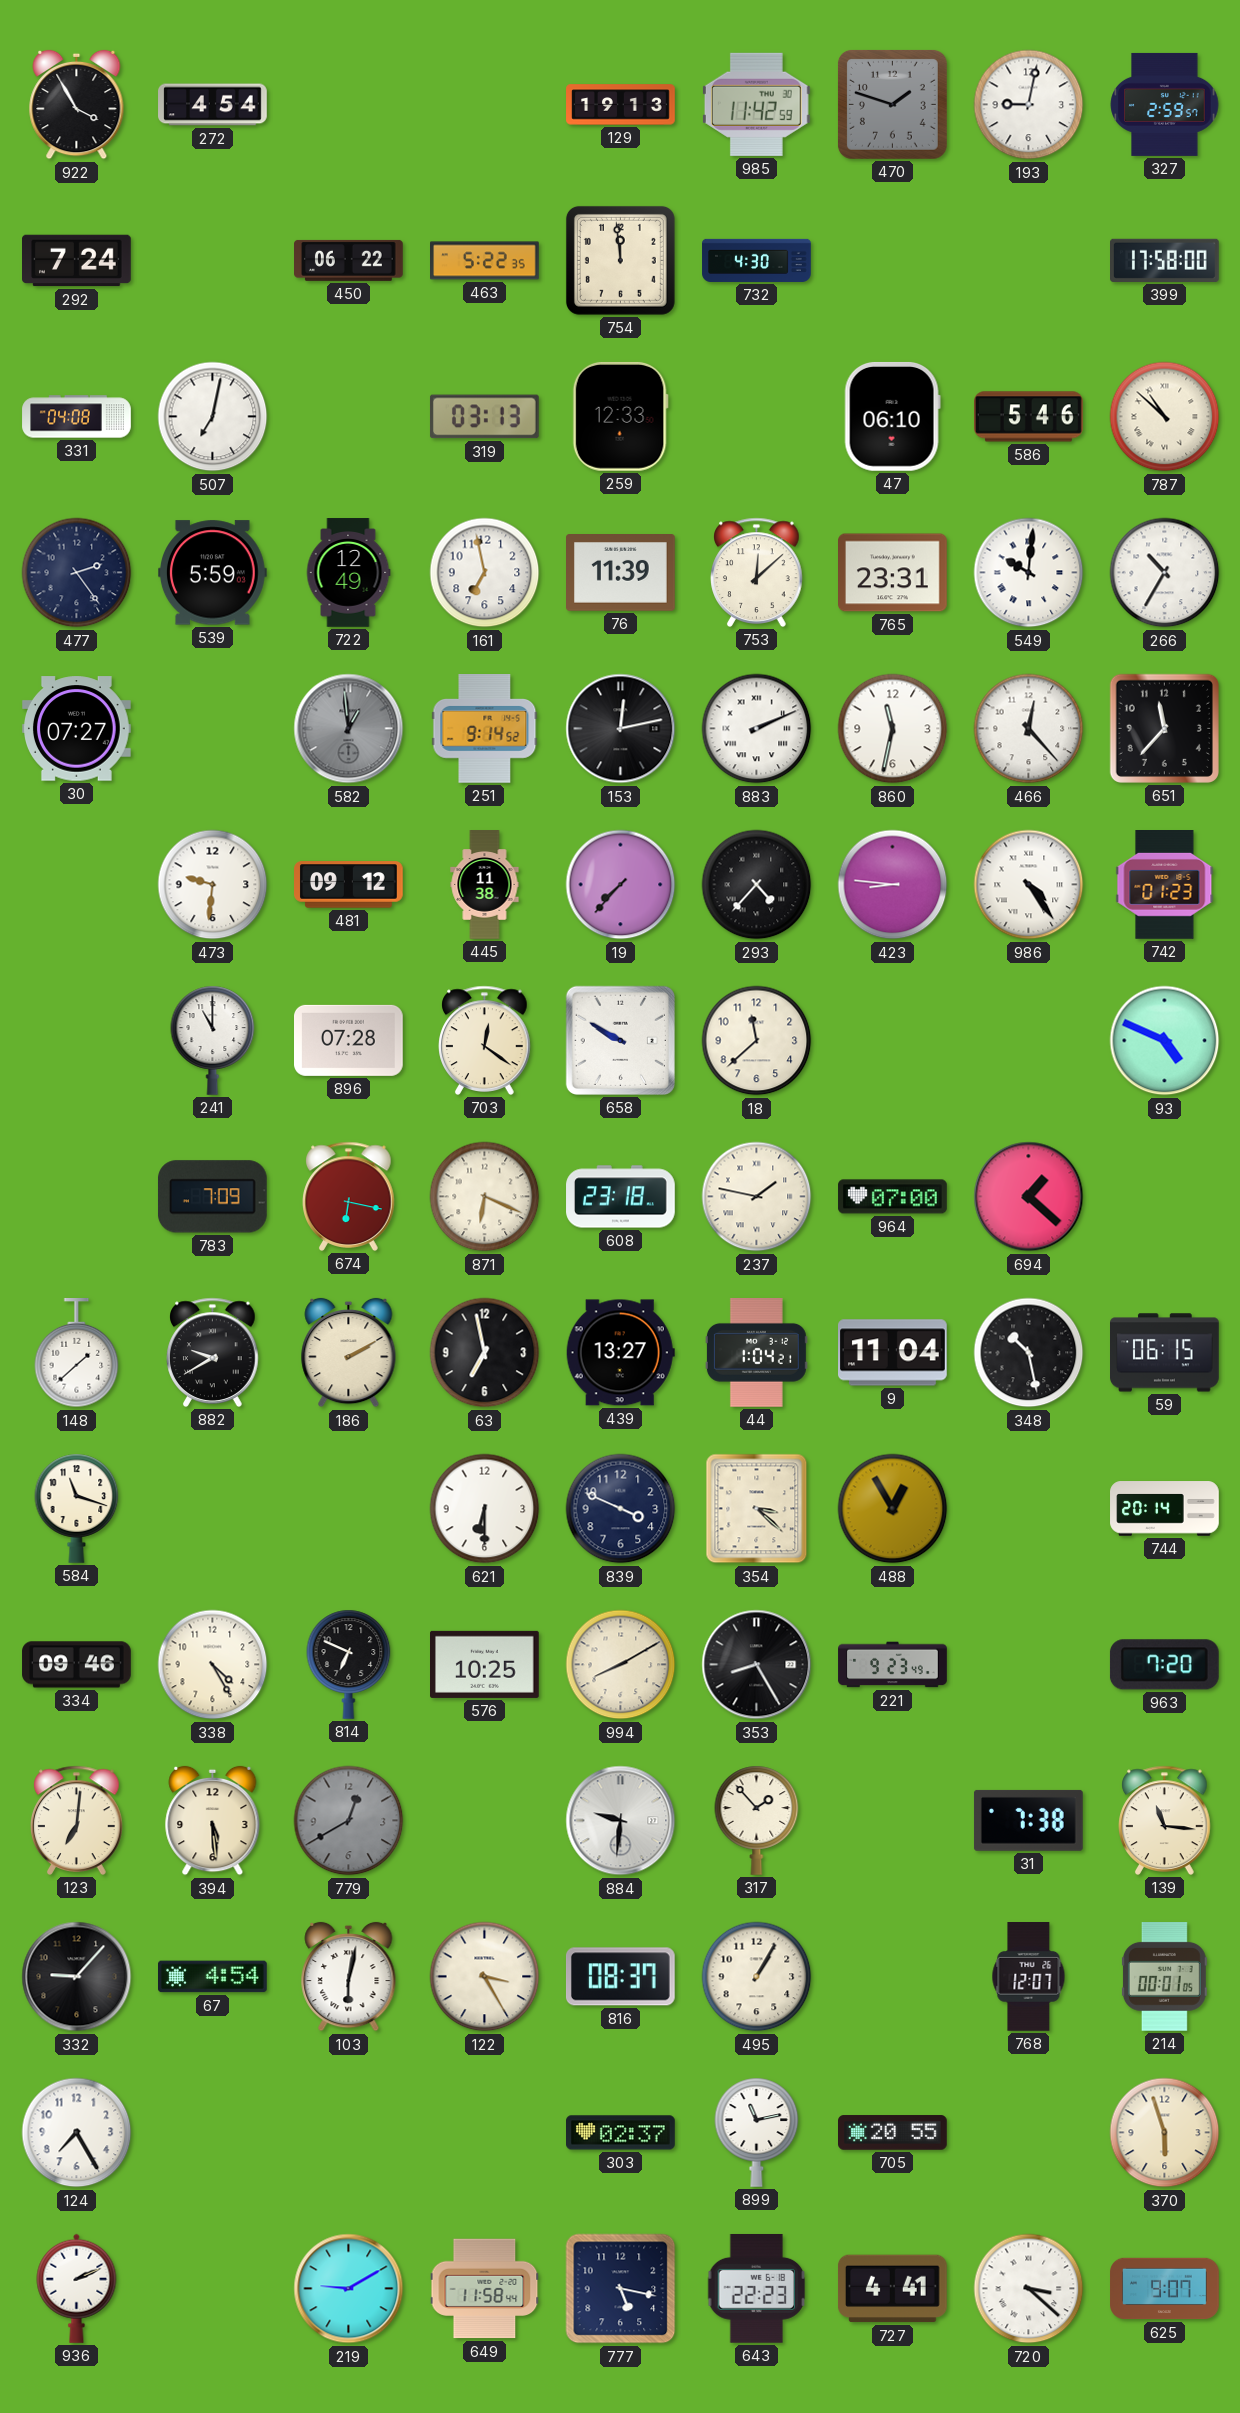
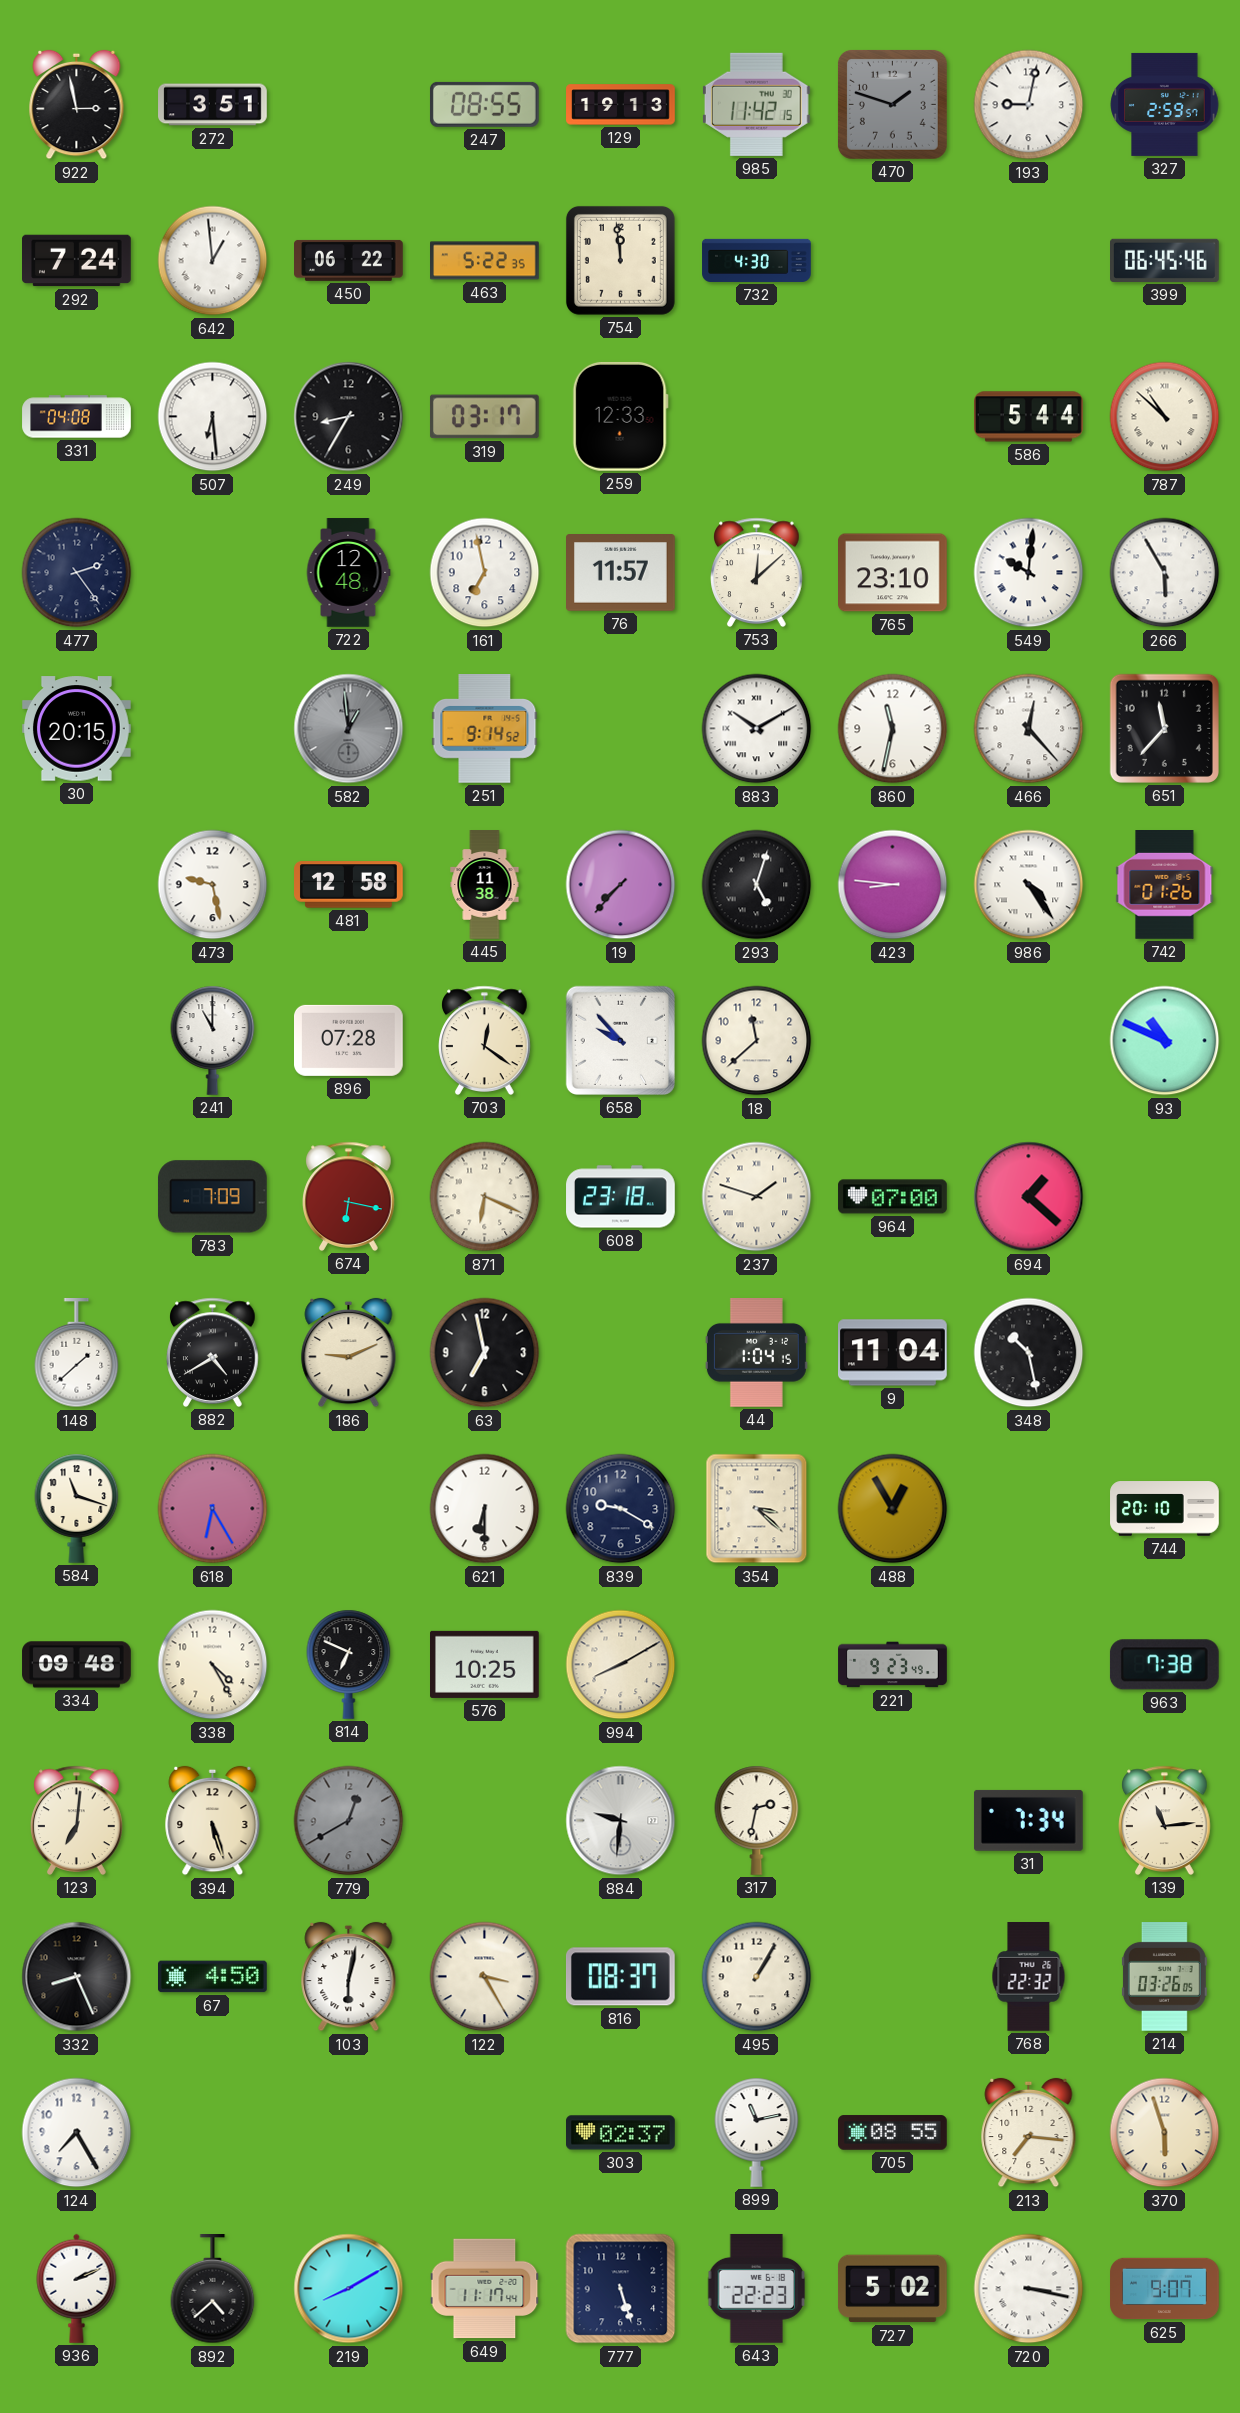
922: 3:55 -> 2:58 (77, 105)
272: 4:54 -> 3:51 (213, 105)
247: none -> 08:55 (484, 104)
985: 11:42:59 -> 11:42:15 (756, 104)
642: none -> 12:59 (213, 261)
399: 17:58 -> 06:45 (1165, 260)
507: 7:02 -> 6:29 (213, 417)
249: none -> 8:35 (349, 417)
319: 03:13 -> 03:17 (484, 417)
47: 06:10 -> none (892, 416)
586: 5:46 -> 5:44 (1029, 417)
539: 5:59 -> none (213, 573)
722: 12:49 -> 12:48 (348, 573)
76: 11:39 -> 11:57 (621, 573)
765: 23:31 -> 23:10 (893, 573)
266: 10:35 -> 5:55 (1165, 573)
30: 07:27 -> 20:15 (77, 729)
153: 12:13 -> none (621, 729)
883: 2:11 -> 10:10 (757, 729)
473: 9:31 -> 9:28 (213, 885)
481: 09:12 -> 12:58 (349, 885)
293: 4:37 -> 5:03 (757, 885)
742: 01:23 -> 01:26 (1165, 885)
658: 9:50 -> 9:53 (620, 1040)
93: 4:49 -> 10:49 (1165, 1041)
237: 1:47 -> 1:48 (757, 1197)
882: 9:40 -> 4:40 (213, 1352)
186: 2:10 -> 9:11 (349, 1353)
439: 13:27 -> none (620, 1353)
44: 1:04:21 -> 1:04:15 (756, 1353)
59: 06:15 -> none (1165, 1353)
618: none -> 6:25 (213, 1509)
839: 3:49 -> 9:20 (621, 1509)
744: 20:14 -> 20:10 (1165, 1509)
334: 09:46 -> 09:48 (77, 1665)
353: 8:25 -> none (757, 1665)
963: 7:20 -> 7:38 (1164, 1665)
394: 5:29 -> 5:27 (213, 1821)
317: 1:53 -> 2:32 (757, 1820)
31: 7:38 -> 7:34 (1028, 1820)
139: 11:16 -> 11:14 (1165, 1820)
332: 9:07 -> 8:26 (77, 1977)
67: 4:54 -> 4:50 (213, 1977)
768: 12:07 -> 22:32 (1029, 1977)
214: 00:01 -> 03:26 (1164, 1977)
705: 20:55 -> 08:55 (893, 2133)
213: none -> 7:16 (1029, 2133)
892: none -> 4:38 (213, 2290)
219: 9:10 -> 8:10 (349, 2289)
649: 11:58 -> 11:17 (485, 2289)
777: 5:17 -> 5:27 (621, 2289)
727: 4:41 -> 5:02 (892, 2289)
720: 3:22 -> 3:17 (1029, 2289)
